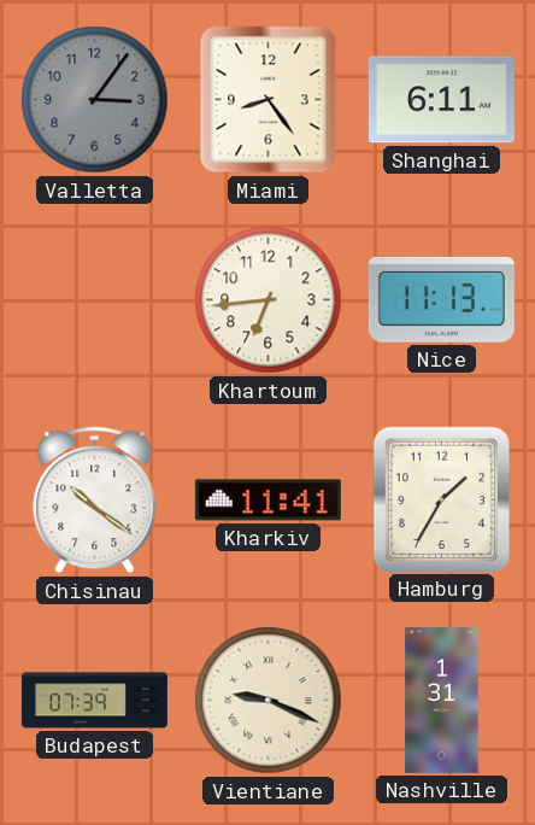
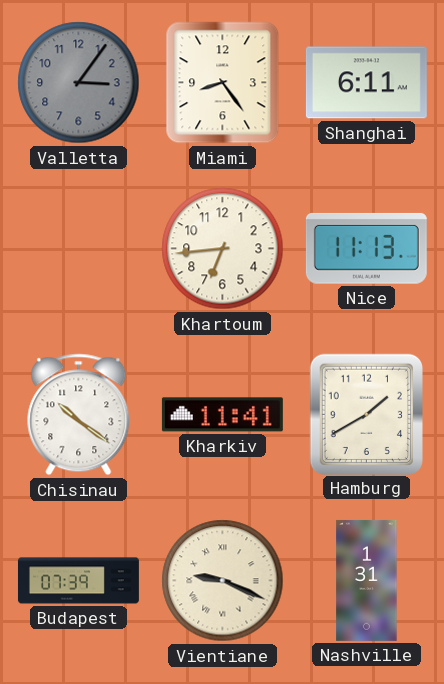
Hamburg: 1:35 -> 1:40 (366, 414)
